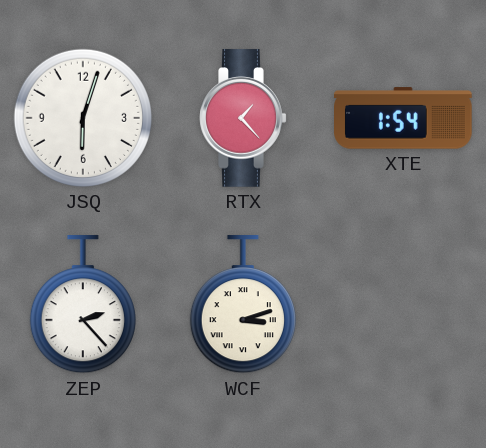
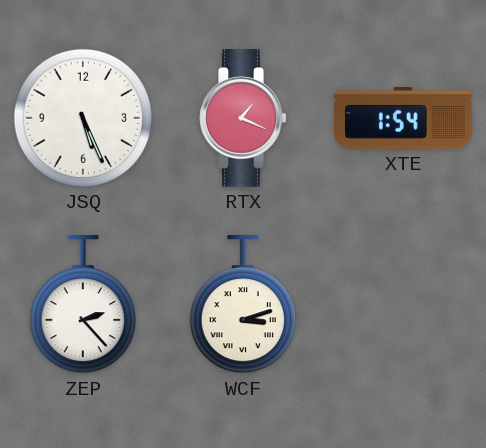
JSQ: 6:03 -> 5:26 (83, 118)
RTX: 1:23 -> 1:19 (243, 118)
